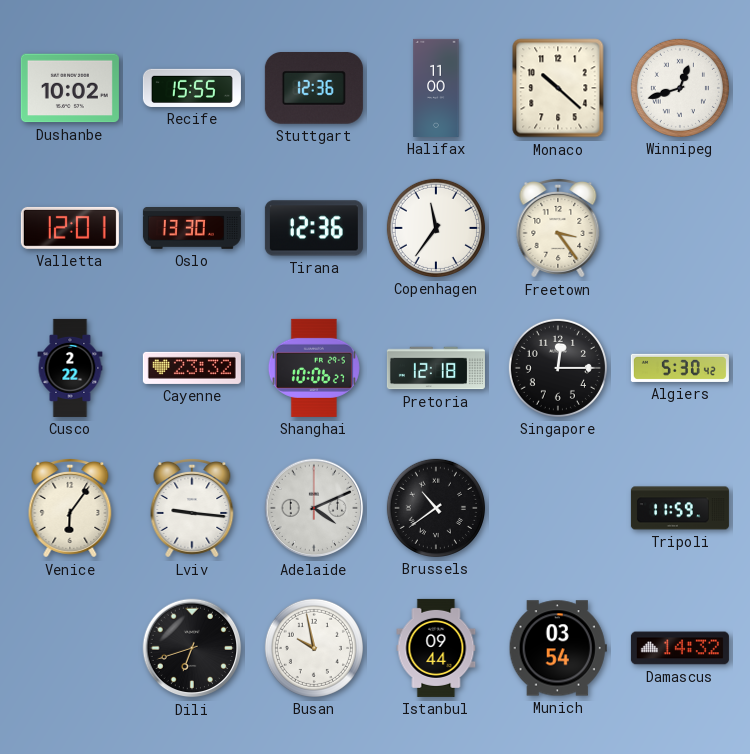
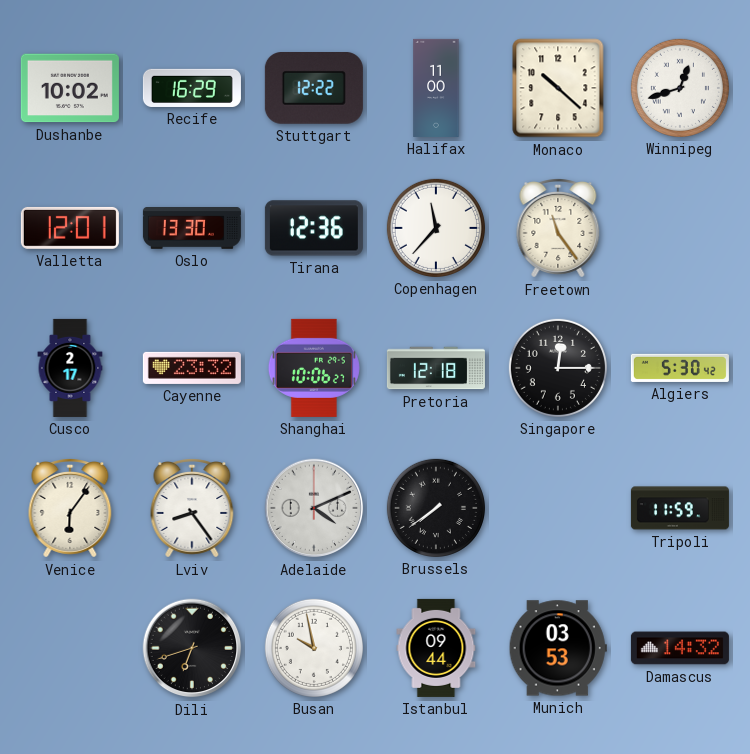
Recife: 15:55 -> 16:29 (192, 88)
Stuttgart: 12:36 -> 12:22 (314, 89)
Copenhagen: 11:36 -> 11:37 (436, 228)
Freetown: 3:24 -> 11:24 (558, 229)
Cusco: 2:22 -> 2:17 (70, 368)
Lviv: 9:16 -> 8:24 (192, 509)
Brussels: 10:39 -> 7:39 (436, 508)
Munich: 03:54 -> 03:53 (558, 648)
